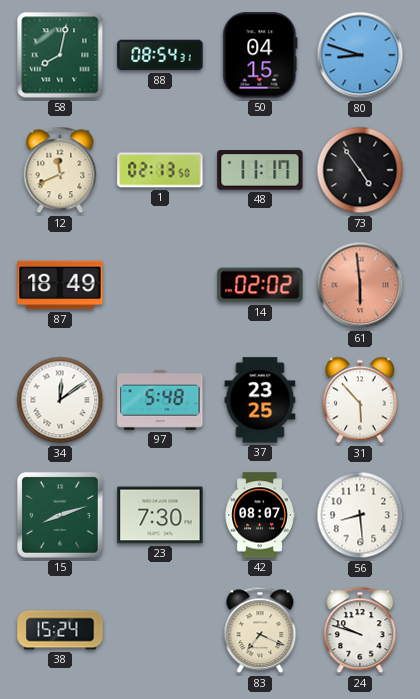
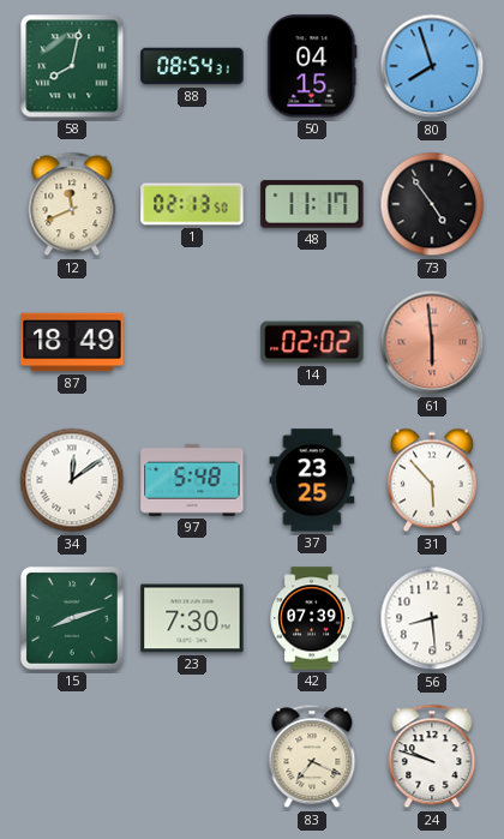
80: 8:48 -> 7:57 (432, 66)
42: 08:07 -> 07:39 (312, 618)
38: 15:24 -> none (60, 630)
